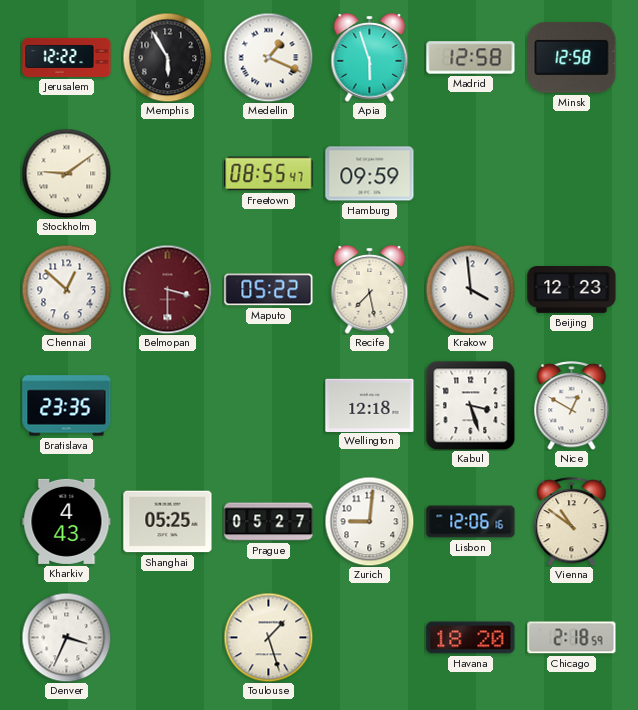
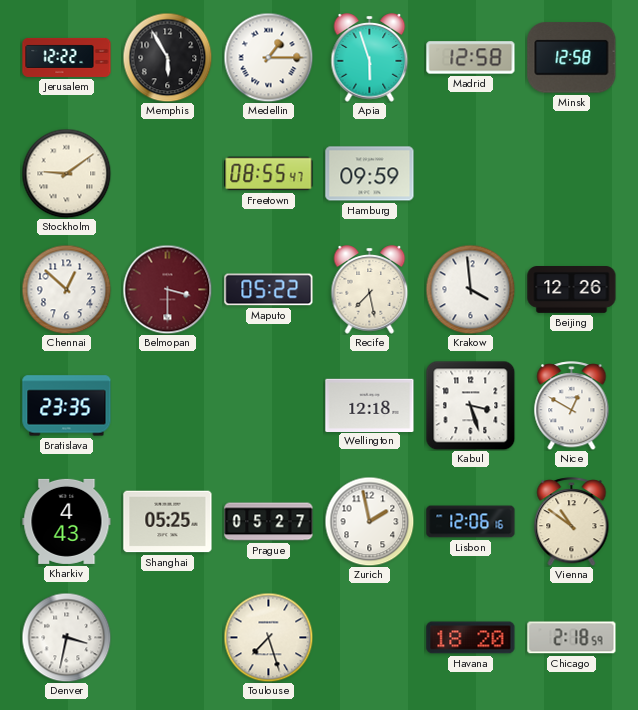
Medellin: 1:19 -> 1:15 (268, 57)
Beijing: 12:23 -> 12:26 (572, 290)
Zurich: 9:01 -> 1:58 (369, 521)
Denver: 3:34 -> 3:32 (66, 637)
Toulouse: 1:27 -> 7:27 (268, 637)
